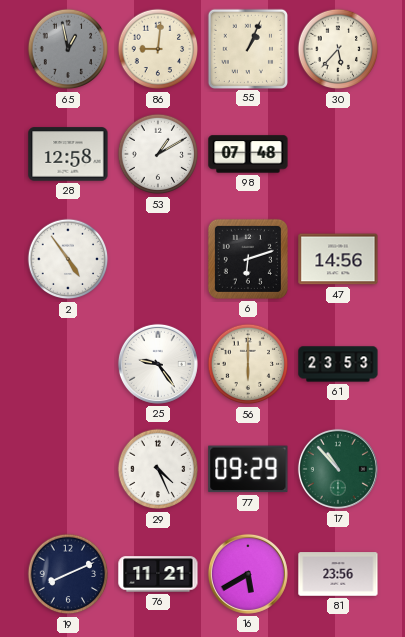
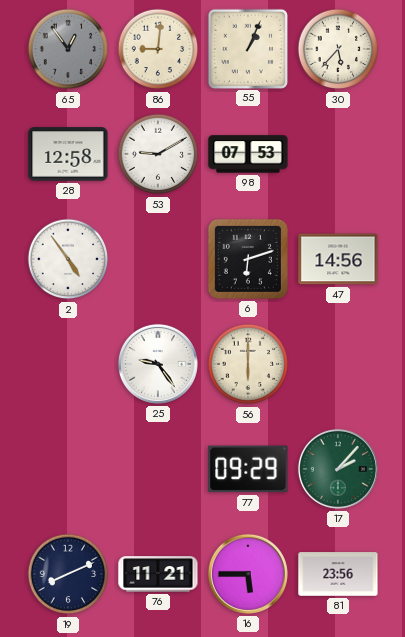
65: 12:58 -> 12:54 (68, 49)
53: 1:10 -> 9:10 (158, 154)
98: 07:48 -> 07:53 (248, 154)
61: 23:53 -> none (338, 364)
29: 4:26 -> none (158, 469)
17: 10:53 -> 2:07 (338, 469)
16: 5:40 -> 5:45 (248, 574)
